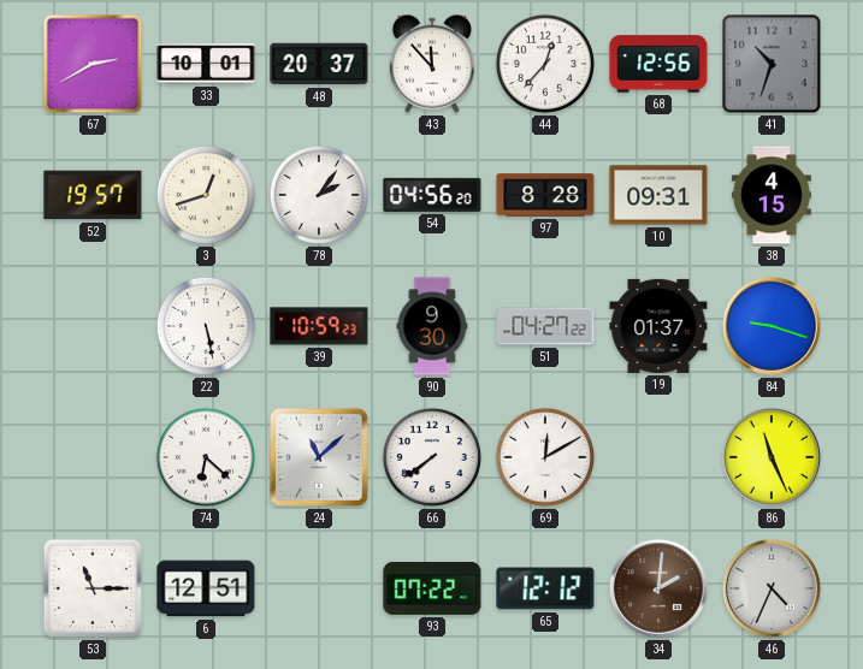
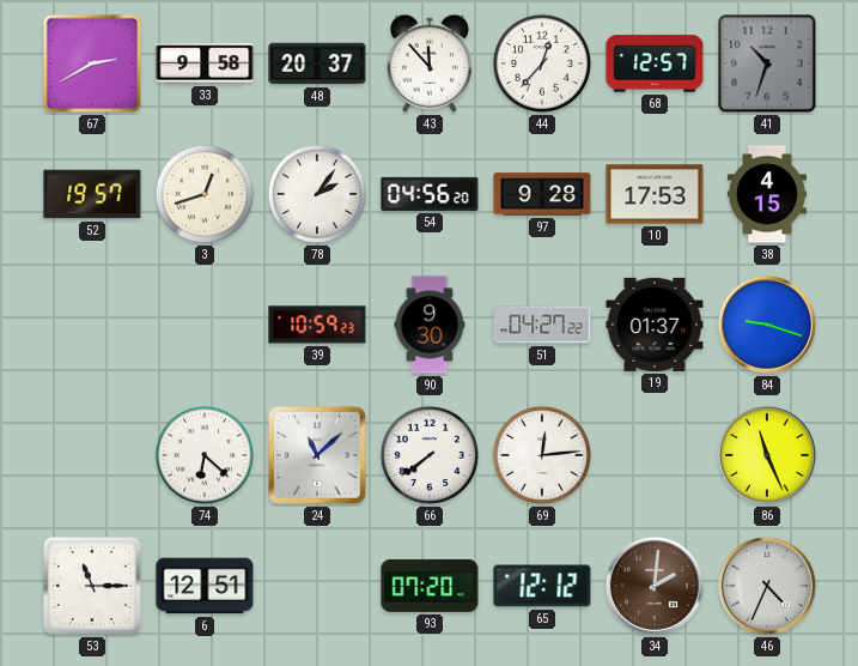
33: 10:01 -> 9:58 (205, 63)
68: 12:56 -> 12:57 (655, 63)
97: 8:28 -> 9:28 (542, 194)
10: 09:31 -> 17:53 (655, 194)
22: 5:28 -> none (206, 326)
69: 12:10 -> 12:14 (542, 455)
93: 07:22 -> 07:20 (430, 586)
